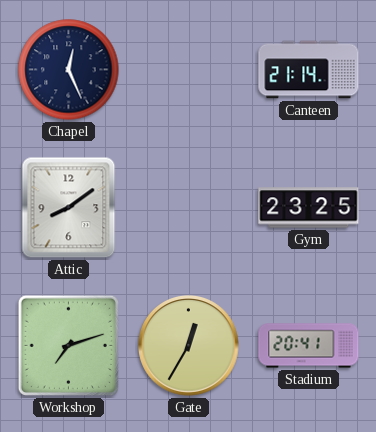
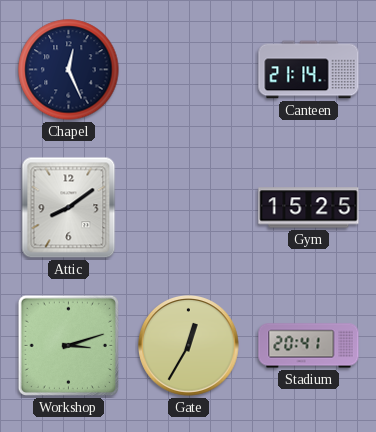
Gym: 23:25 -> 15:25 (309, 208)
Workshop: 7:12 -> 3:12 (68, 345)
